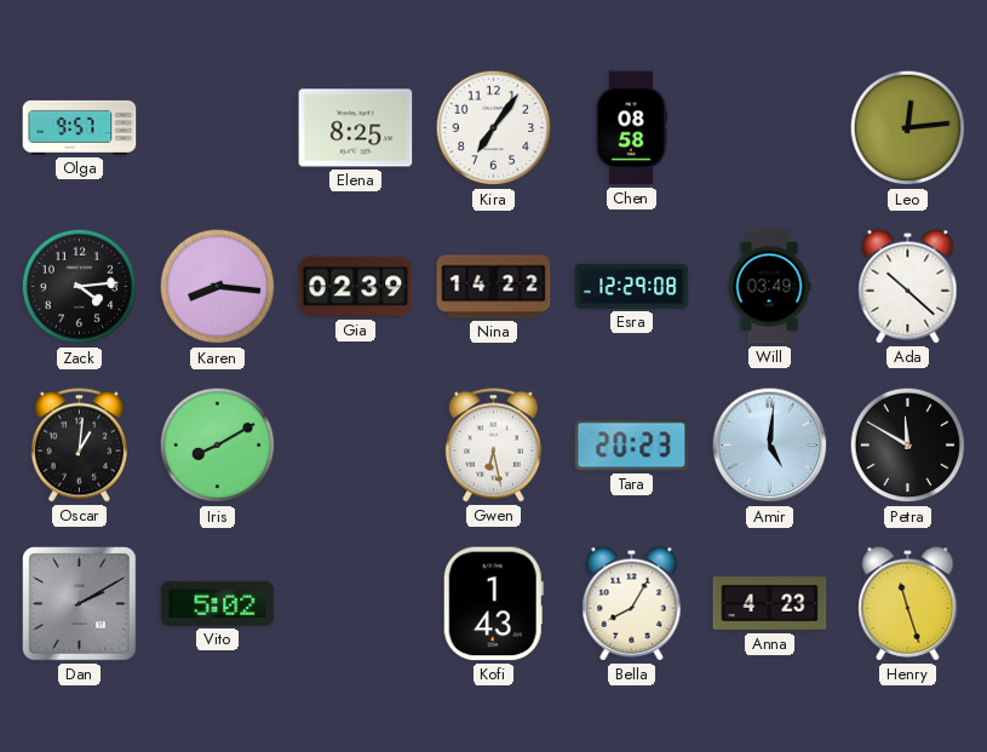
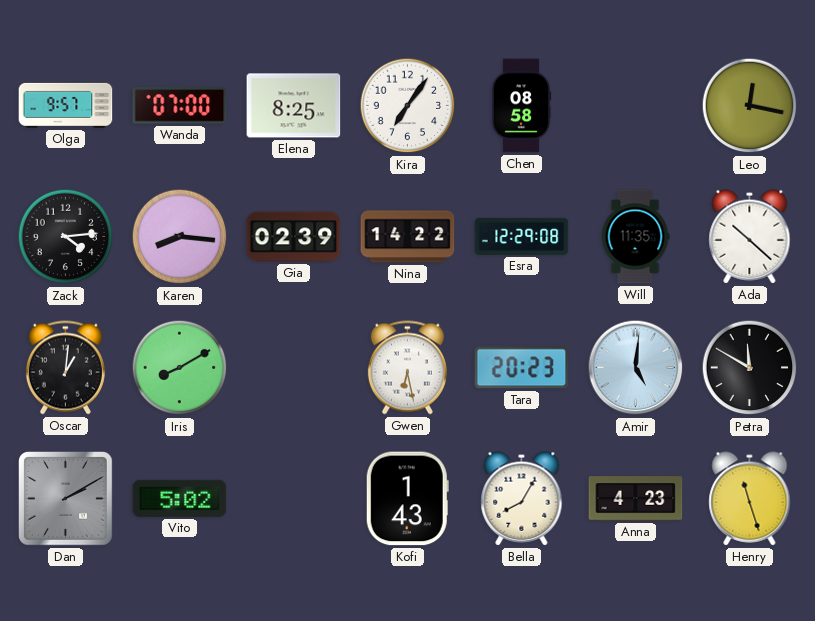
Wanda: none -> 07:00 (180, 106)
Leo: 12:14 -> 12:17 (750, 106)
Will: 03:49 -> 11:35 (635, 237)
